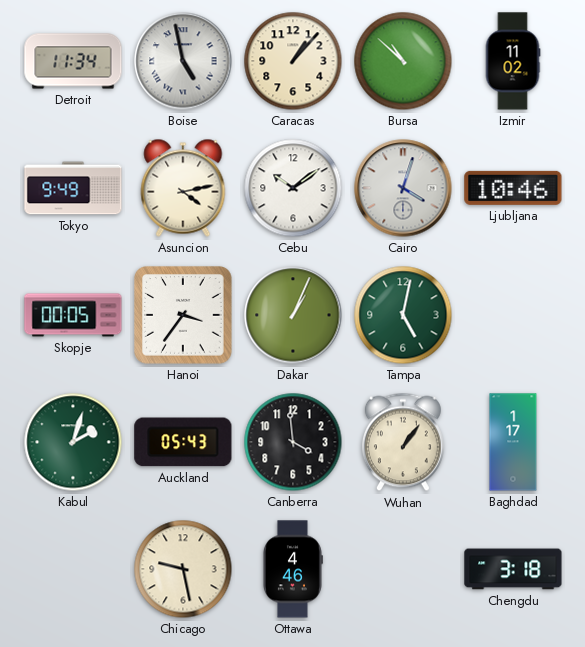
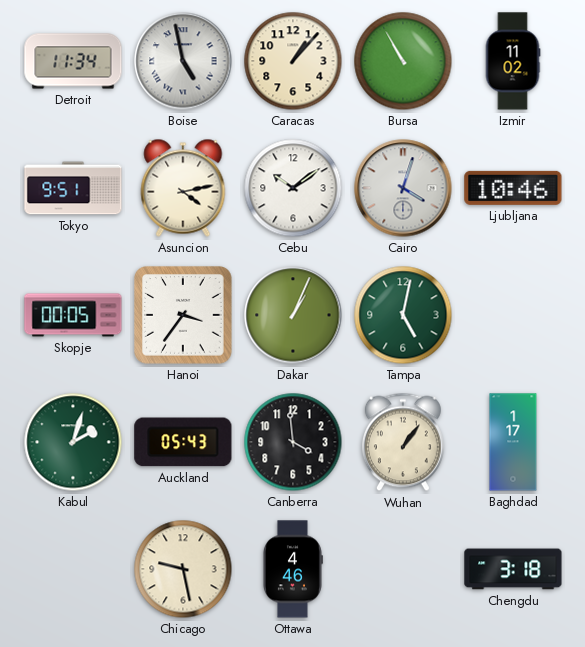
Bursa: 10:52 -> 10:55 (403, 61)
Tokyo: 9:49 -> 9:51 (73, 188)
